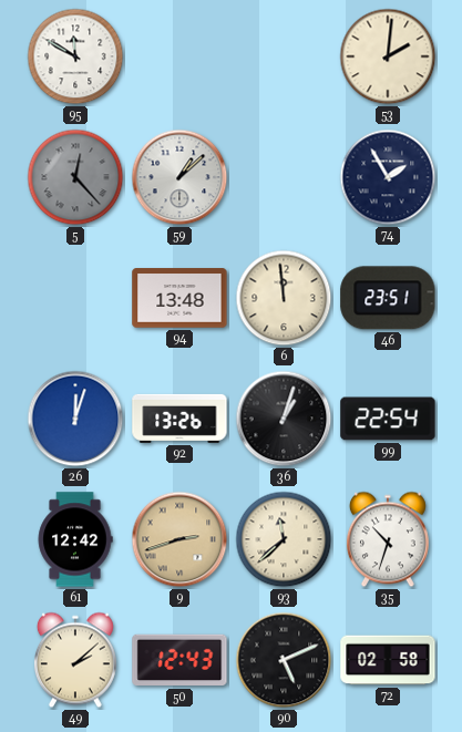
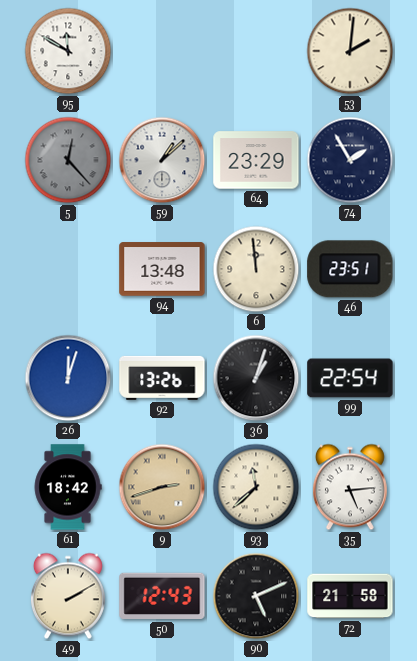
64: none -> 23:29 (256, 160)
61: 12:42 -> 18:42 (68, 487)
35: 10:33 -> 5:14 (350, 487)
49: 2:08 -> 2:10 (68, 596)
72: 02:58 -> 21:58 (350, 596)
